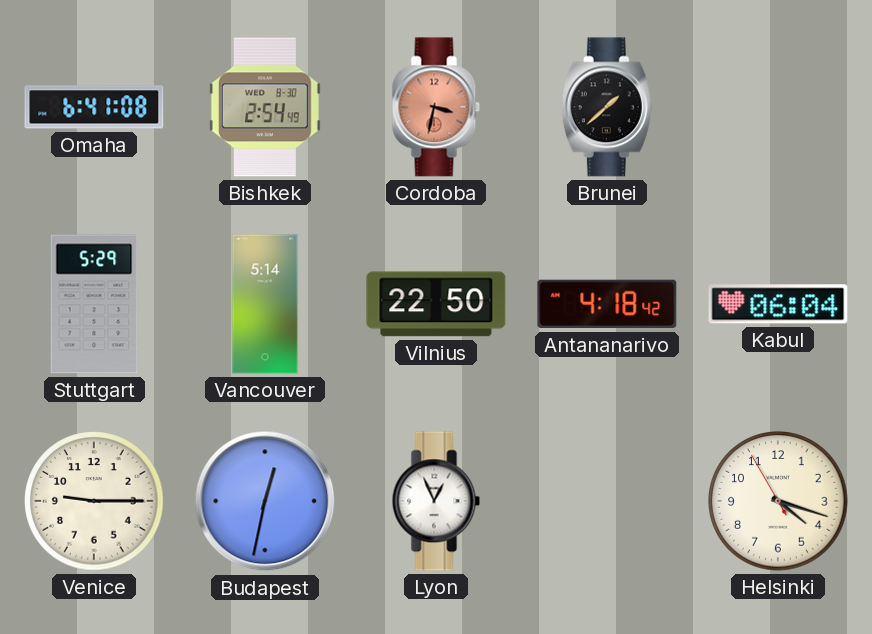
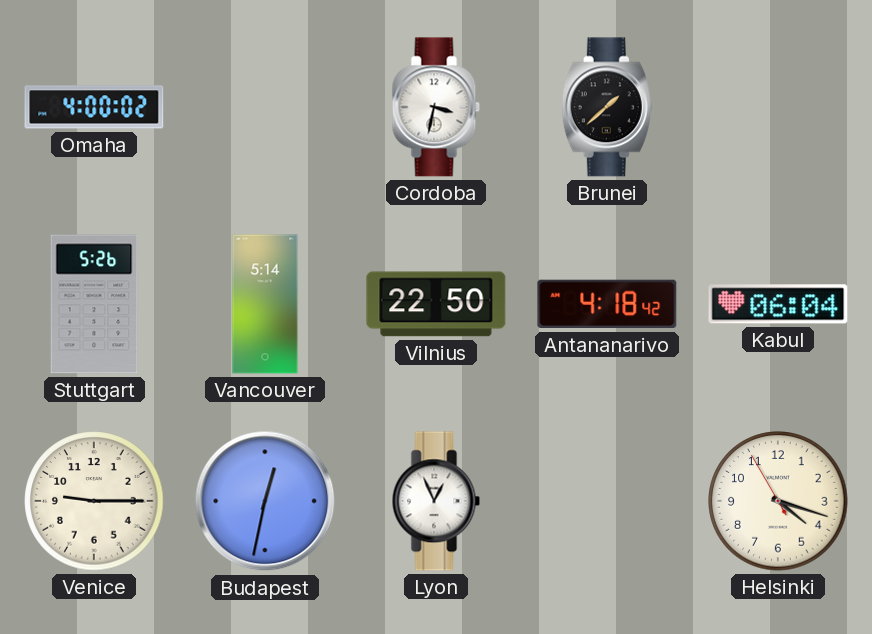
Omaha: 6:41 -> 4:00 (94, 107)
Bishkek: 2:54 -> none (265, 107)
Cordoba dial: salmon -> white (436, 107)
Stuttgart: 5:29 -> 5:26 (94, 304)
